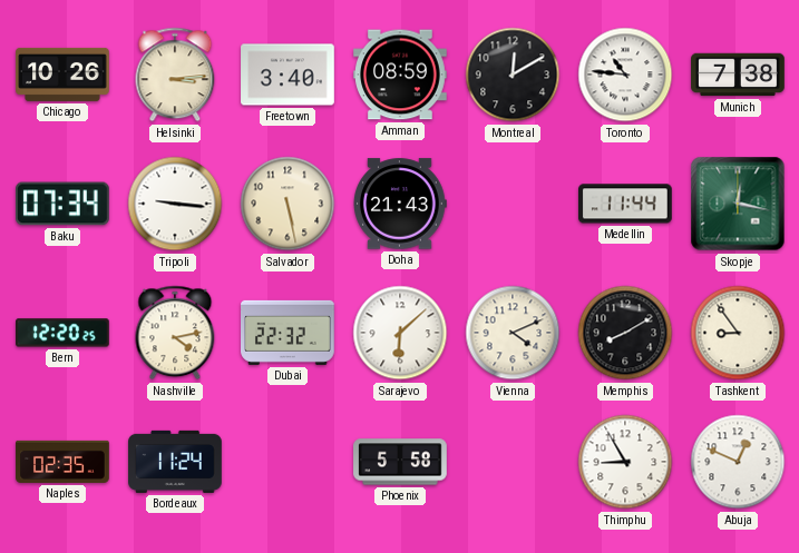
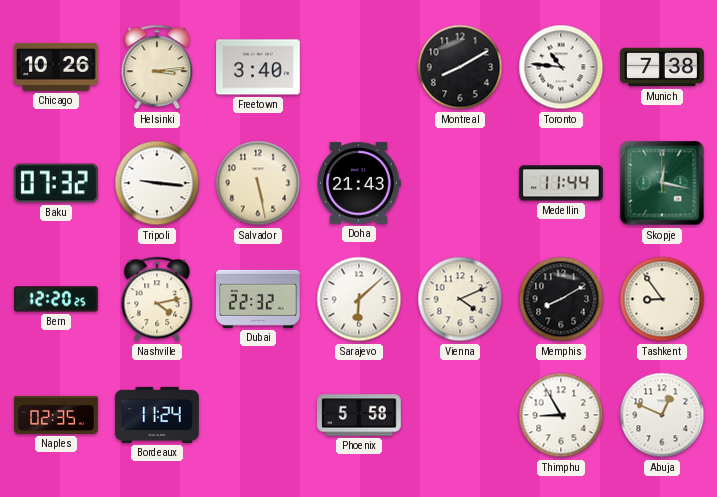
Amman: 08:59 -> none (401, 75)
Montreal: 12:10 -> 8:10 (460, 67)
Baku: 07:34 -> 07:32 (57, 183)
